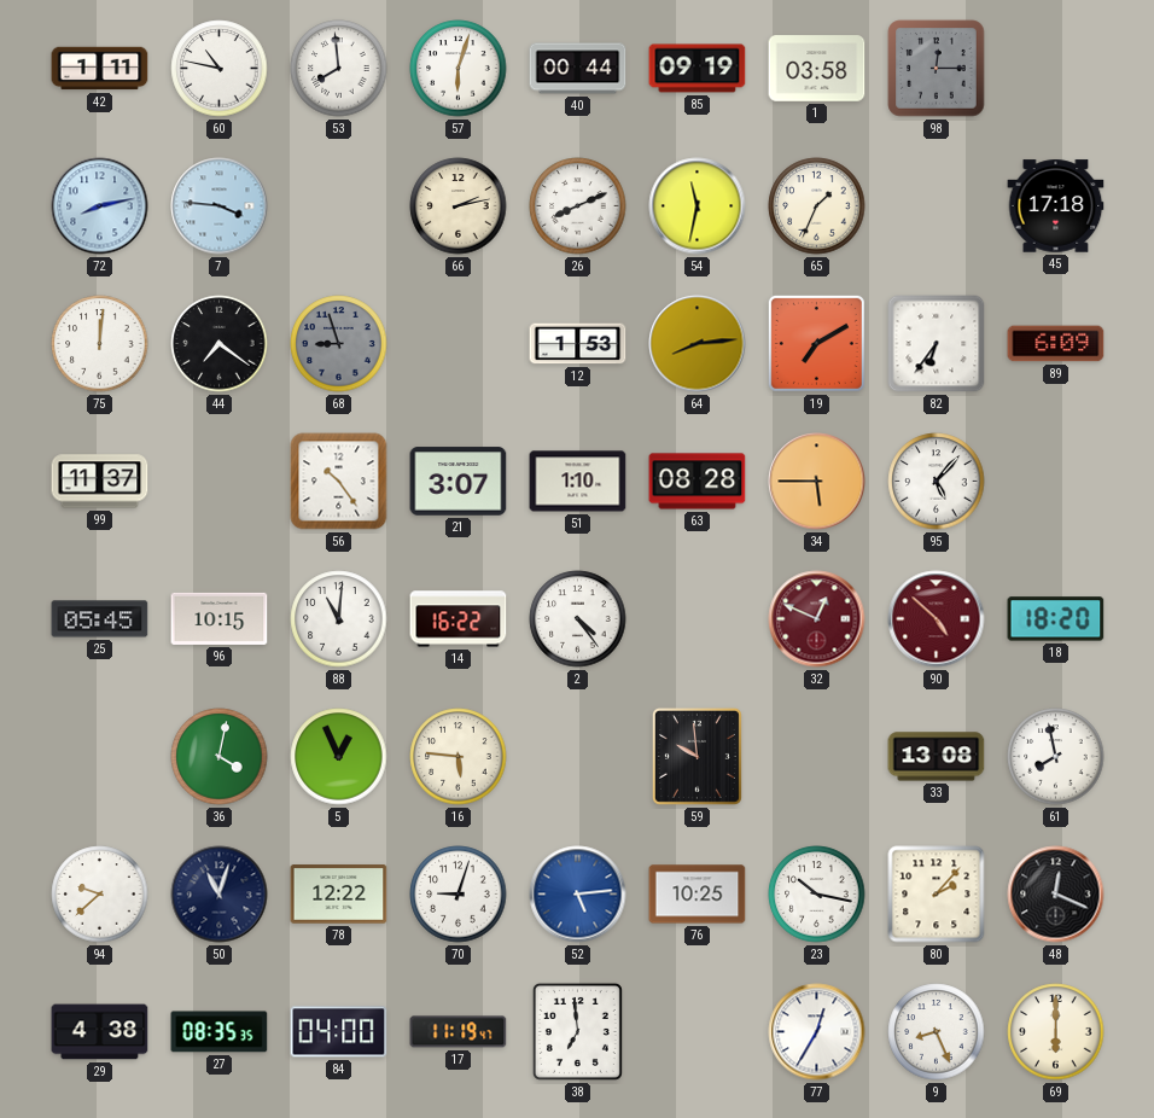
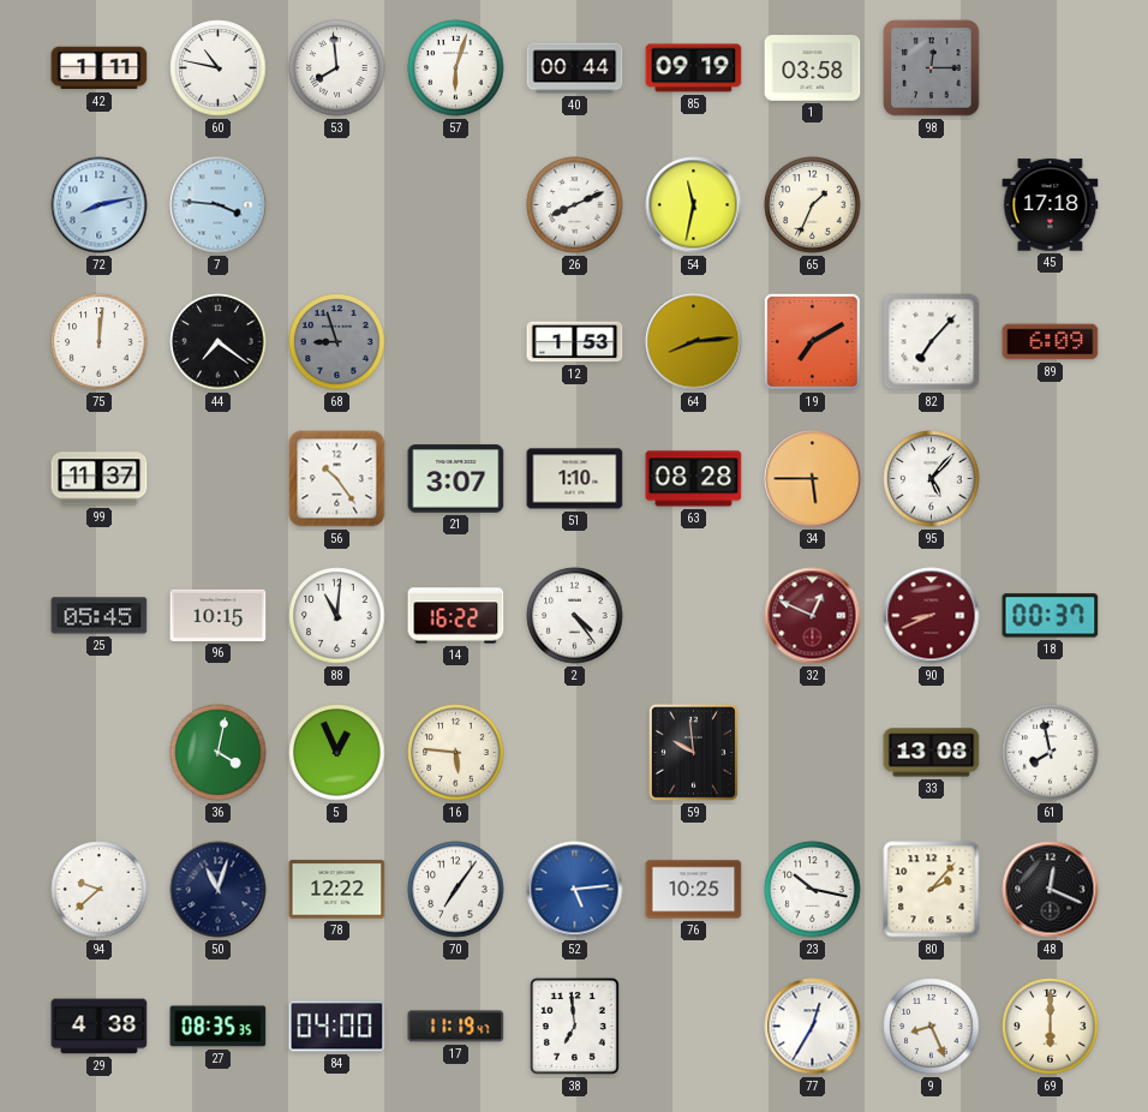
66: 2:13 -> none (459, 206)
82: 6:36 -> 7:07 (932, 342)
90: 4:52 -> 8:41 (932, 616)
18: 18:20 -> 00:37 (1051, 616)
70: 9:03 -> 7:06 (456, 890)
